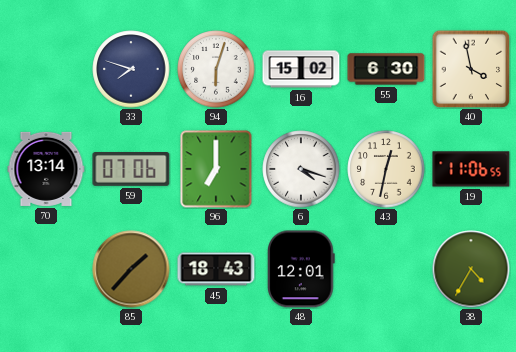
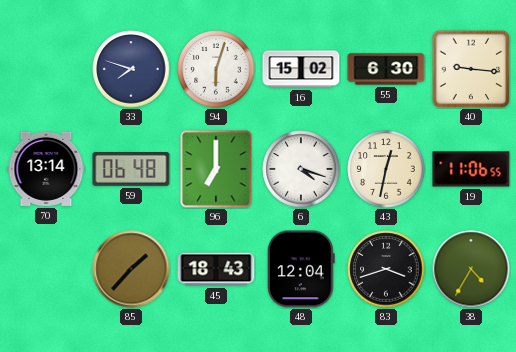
40: 3:58 -> 9:16 (471, 69)
59: 07:06 -> 06:48 (131, 170)
48: 12:01 -> 12:04 (302, 269)
83: none -> 3:42 (386, 269)
